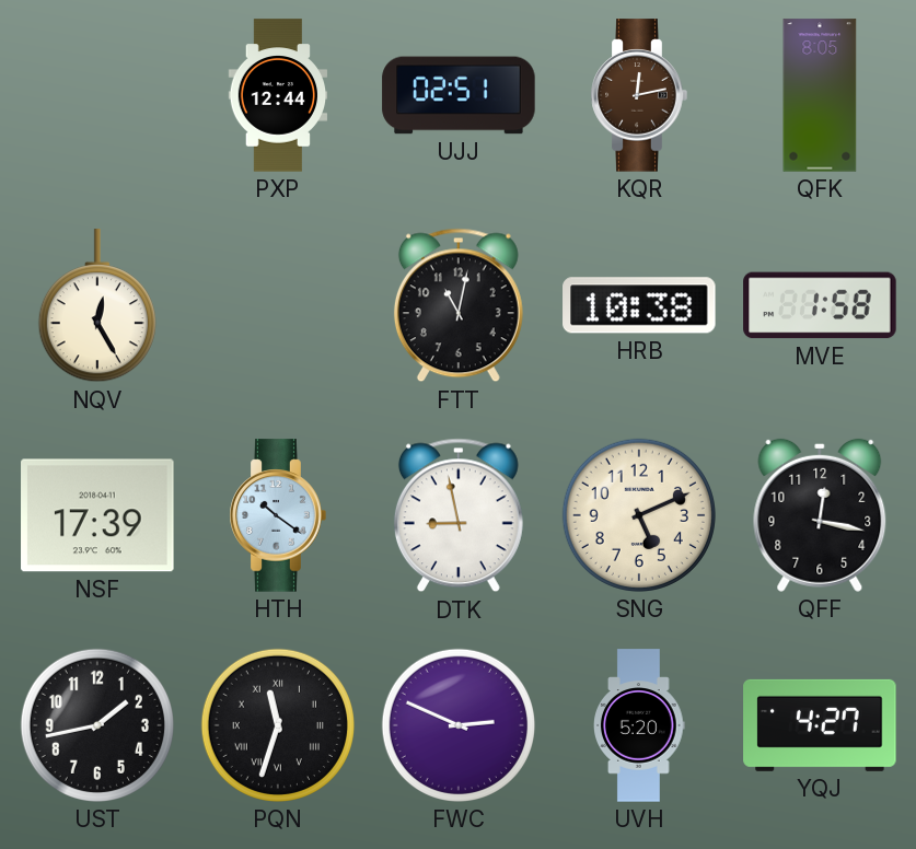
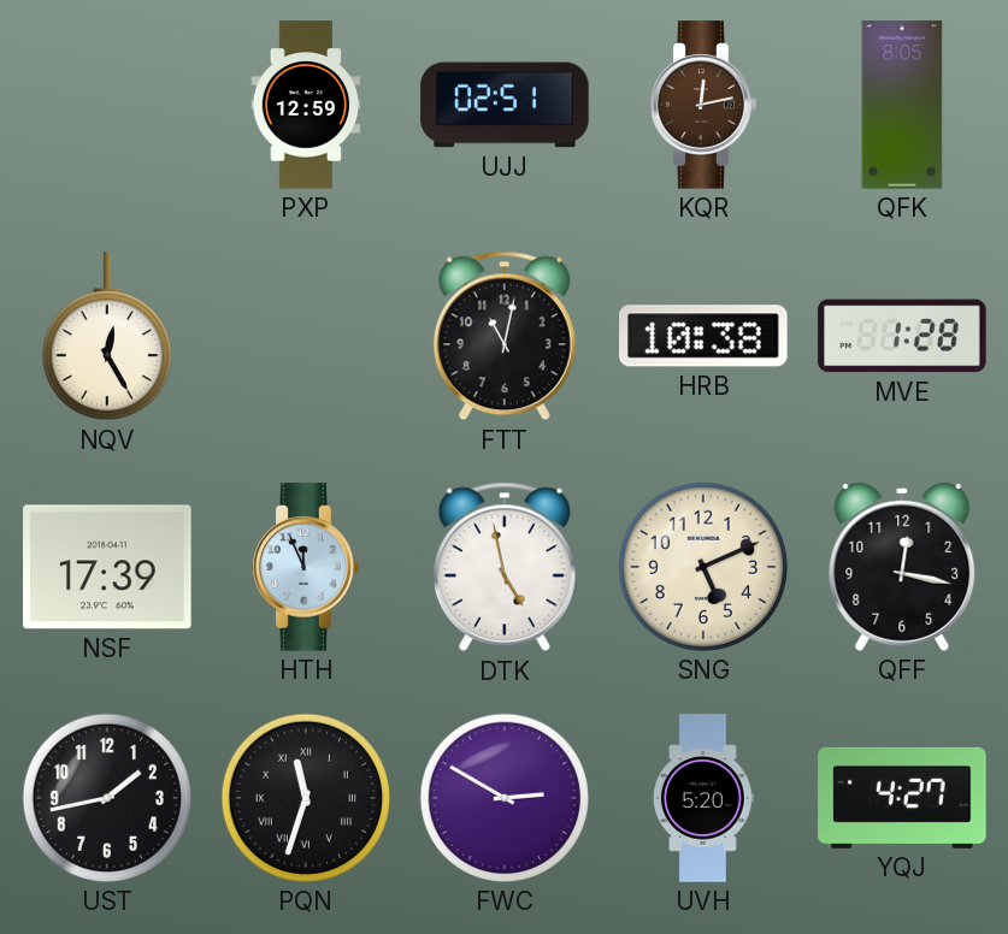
PXP: 12:44 -> 12:59 (306, 105)
MVE: 1:58 -> 1:28 (902, 336)
HTH: 10:21 -> 11:56 (306, 567)
DTK: 8:58 -> 4:58 (505, 567)
FWC: 2:49 -> 2:50 (505, 798)
